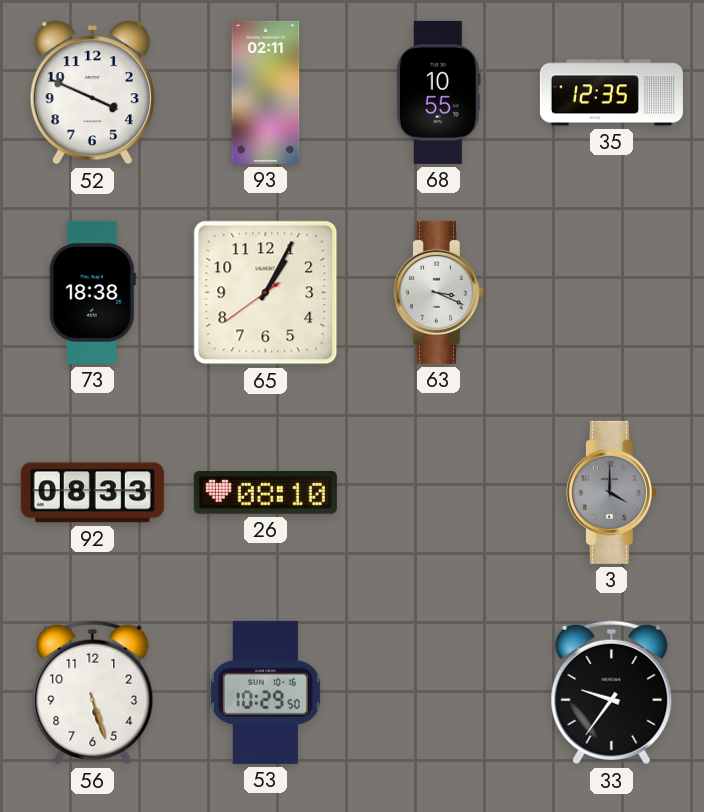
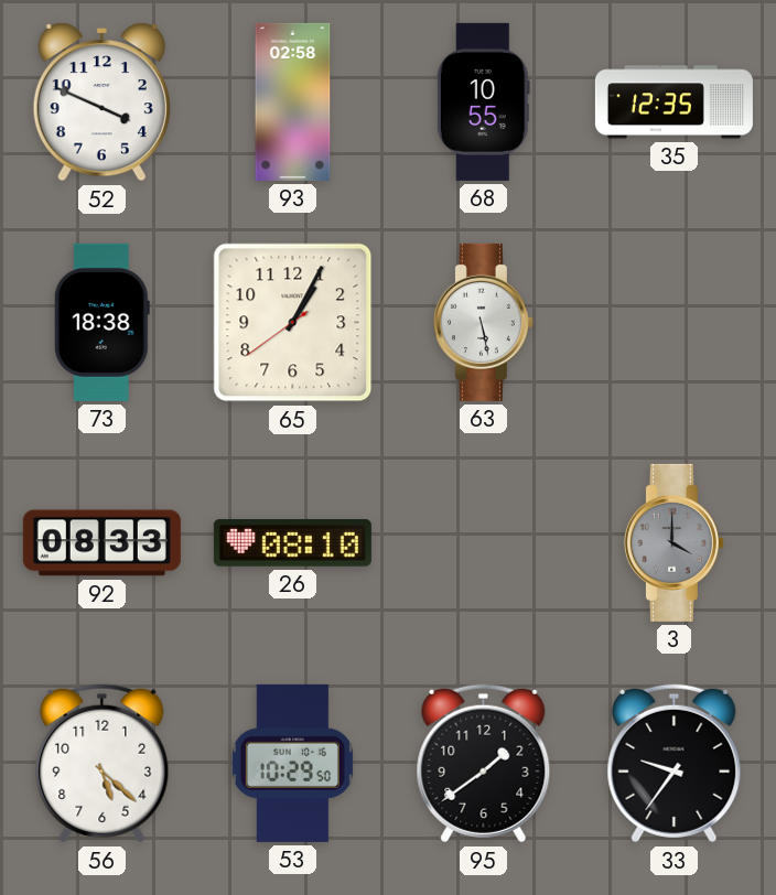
93: 02:11 -> 02:58 (293, 101)
63: 3:19 -> 5:28 (483, 322)
56: 5:27 -> 5:22 (103, 764)
95: none -> 1:39 (484, 764)
